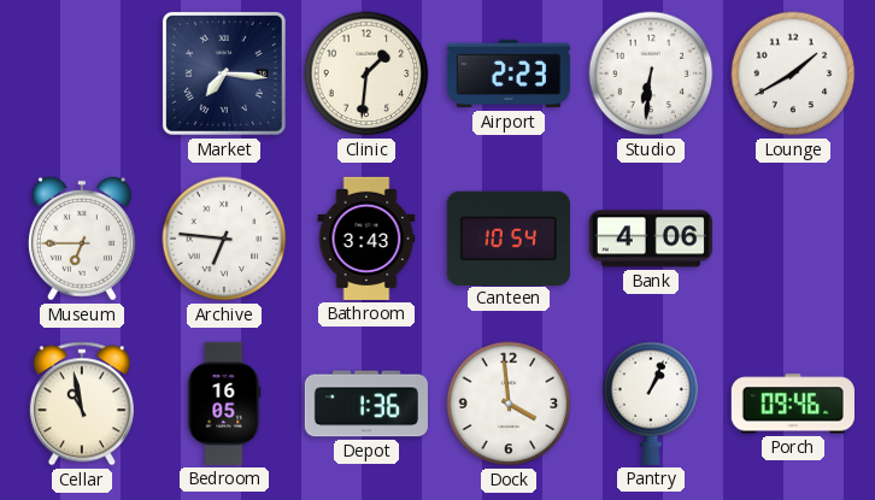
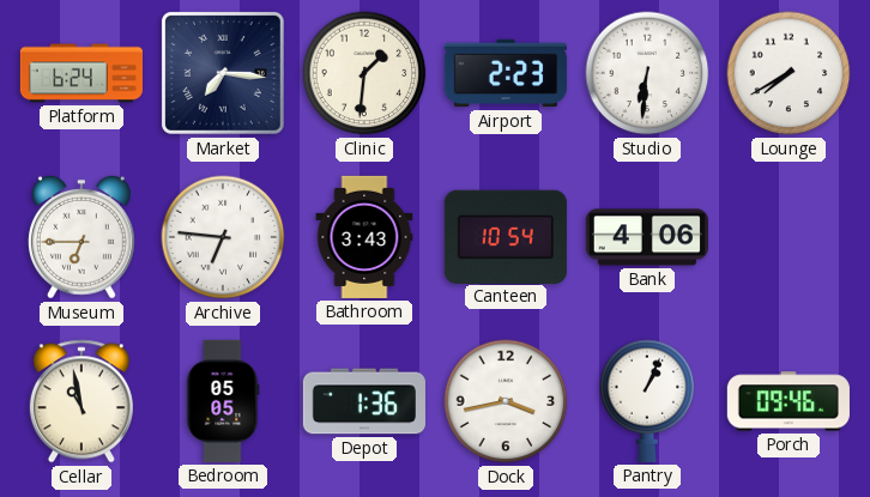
Platform: none -> 6:24 (80, 73)
Lounge: 1:40 -> 7:40 (789, 73)
Bedroom: 16:05 -> 05:05 (223, 401)
Dock: 3:59 -> 3:43 (506, 401)
